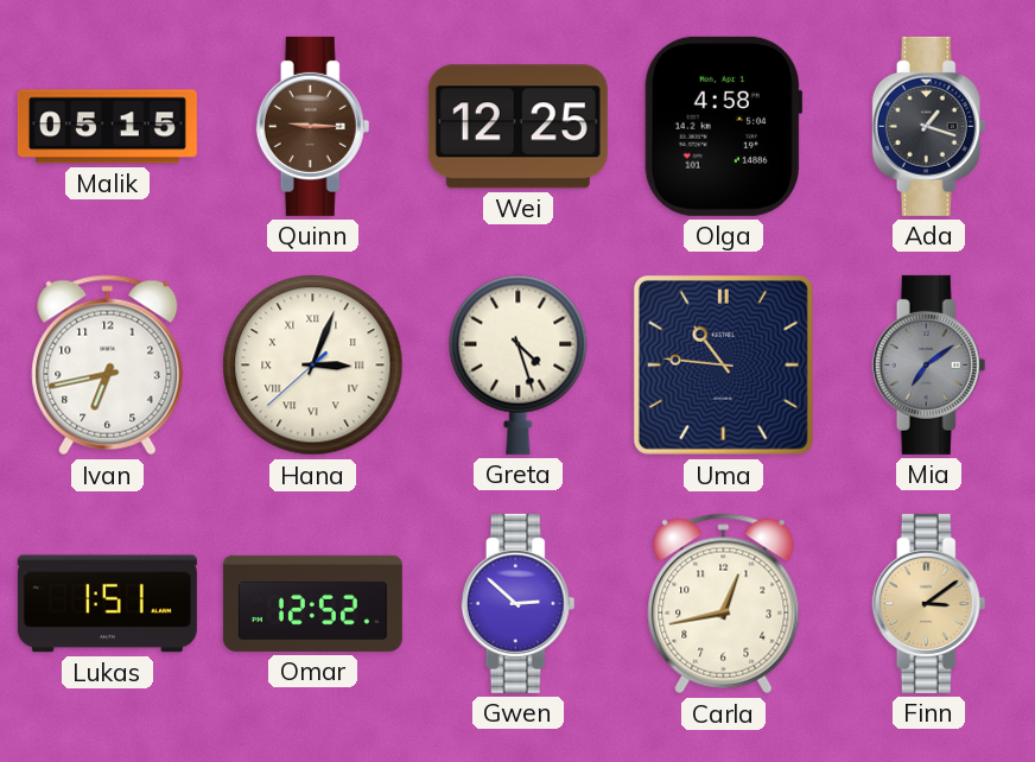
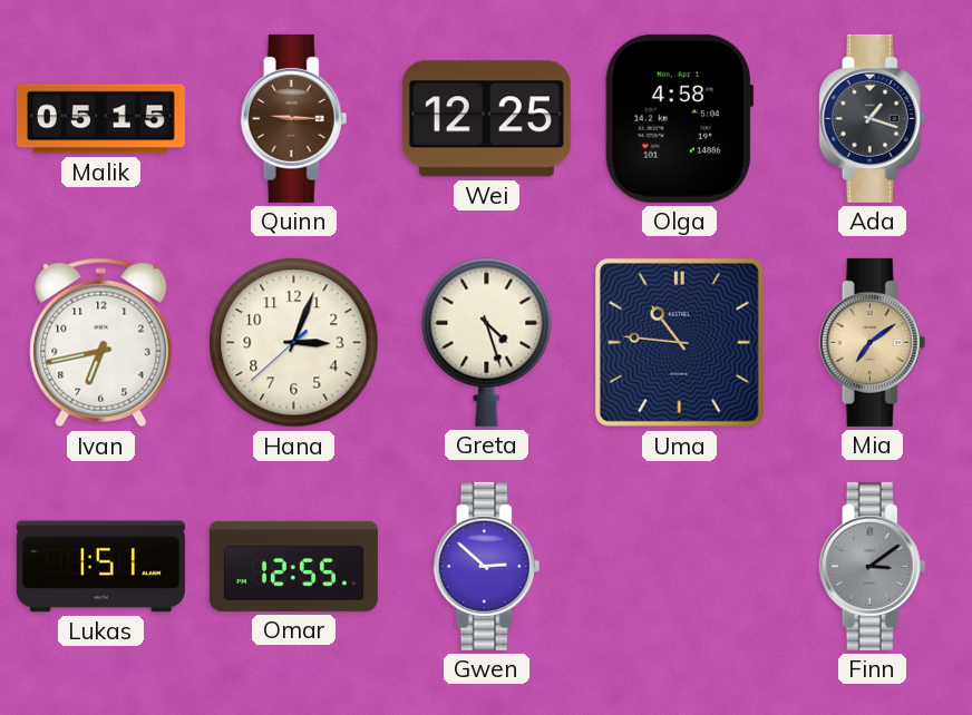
Hana numerals: Roman -> Arabic (294, 343)
Mia dial: grey -> champagne (873, 342)
Omar: 12:52 -> 12:55 (293, 566)
Carla: 12:43 -> none (724, 604)
Finn dial: champagne -> grey (873, 566)
